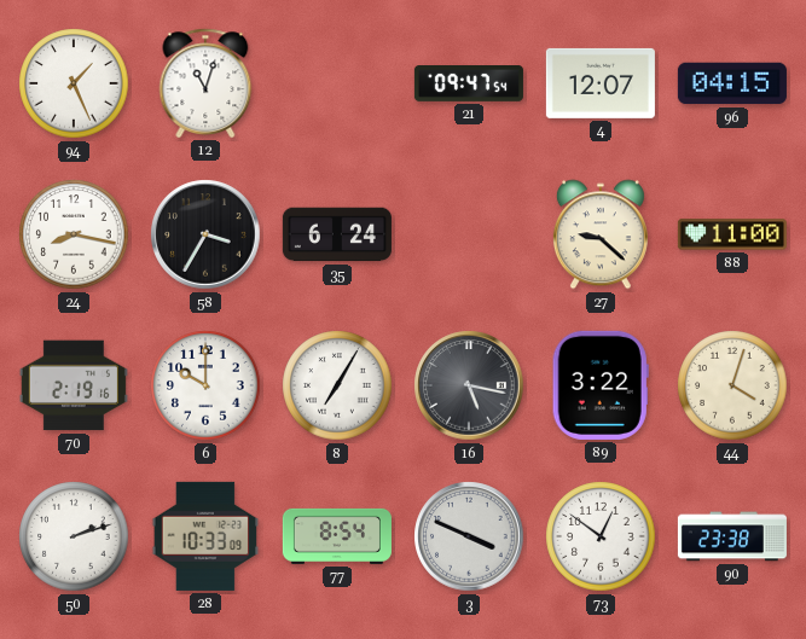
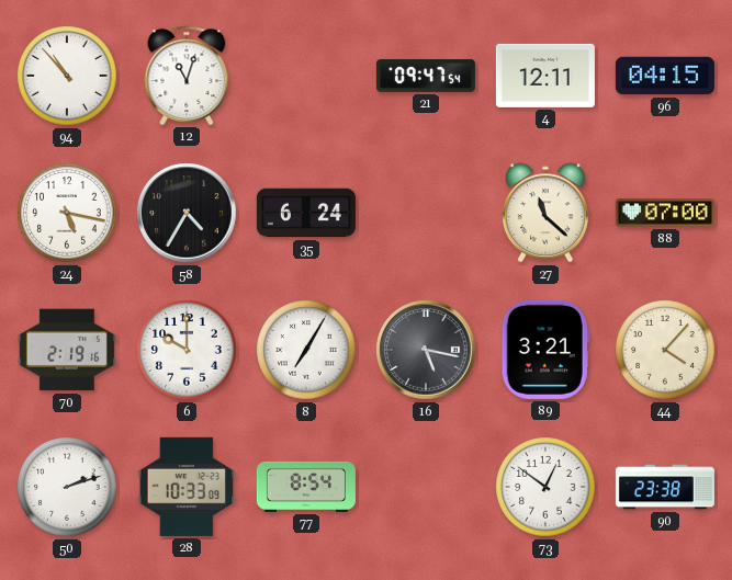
94: 1:26 -> 10:53 (67, 76)
4: 12:07 -> 12:11 (545, 76)
24: 8:17 -> 5:17 (67, 213)
58: 3:35 -> 4:35 (187, 213)
27: 9:22 -> 11:22 (545, 213)
88: 11:00 -> 07:00 (665, 213)
89: 3:22 -> 3:21 (545, 350)
44: 4:03 -> 4:07 (665, 350)
3: 3:49 -> none (469, 536)
